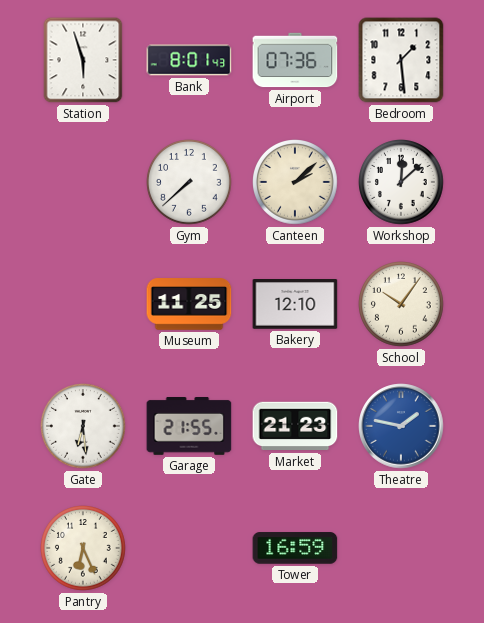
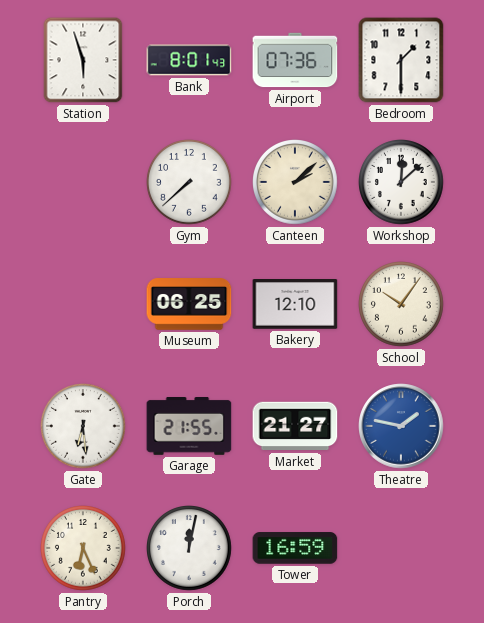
Bedroom: 1:29 -> 1:30 (401, 60)
Museum: 11:25 -> 06:25 (189, 304)
Market: 21:23 -> 21:27 (295, 426)
Porch: none -> 12:02 (190, 549)
